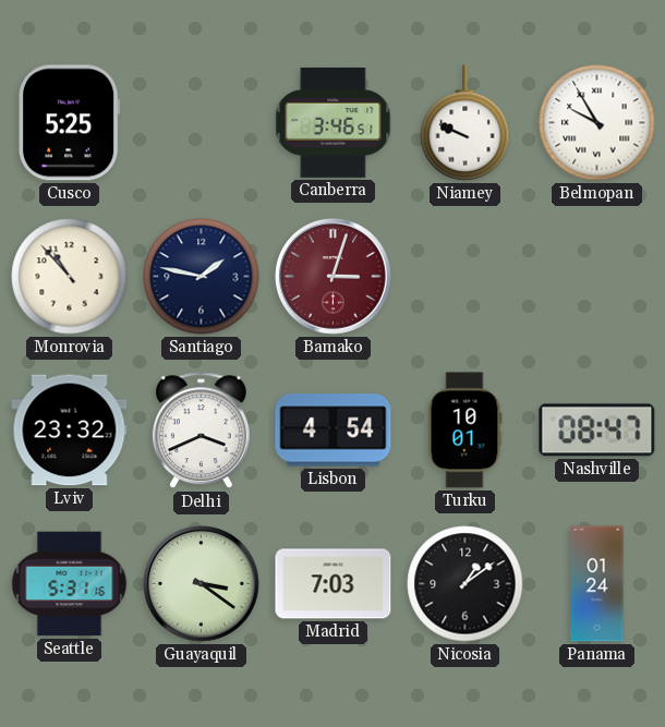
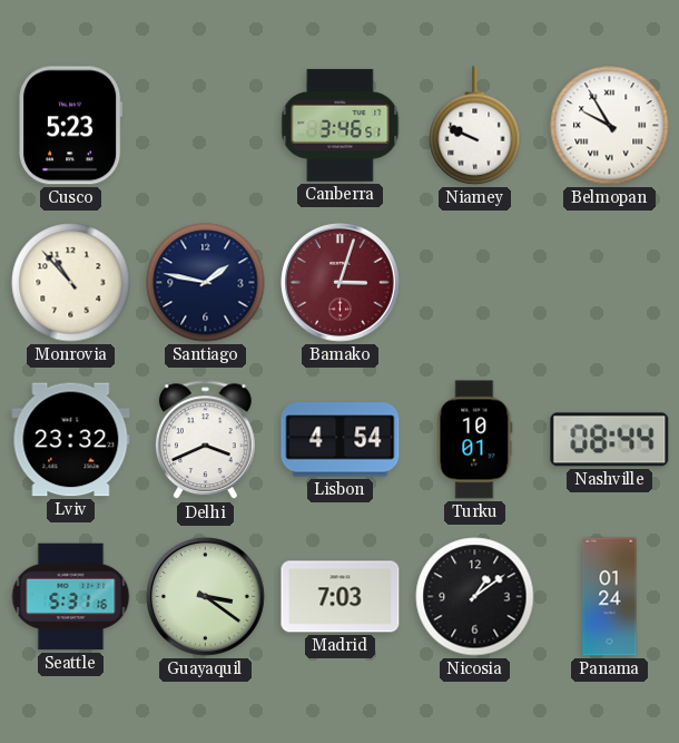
Cusco: 5:25 -> 5:23 (71, 126)
Nashville: 08:47 -> 08:44 (610, 440)
